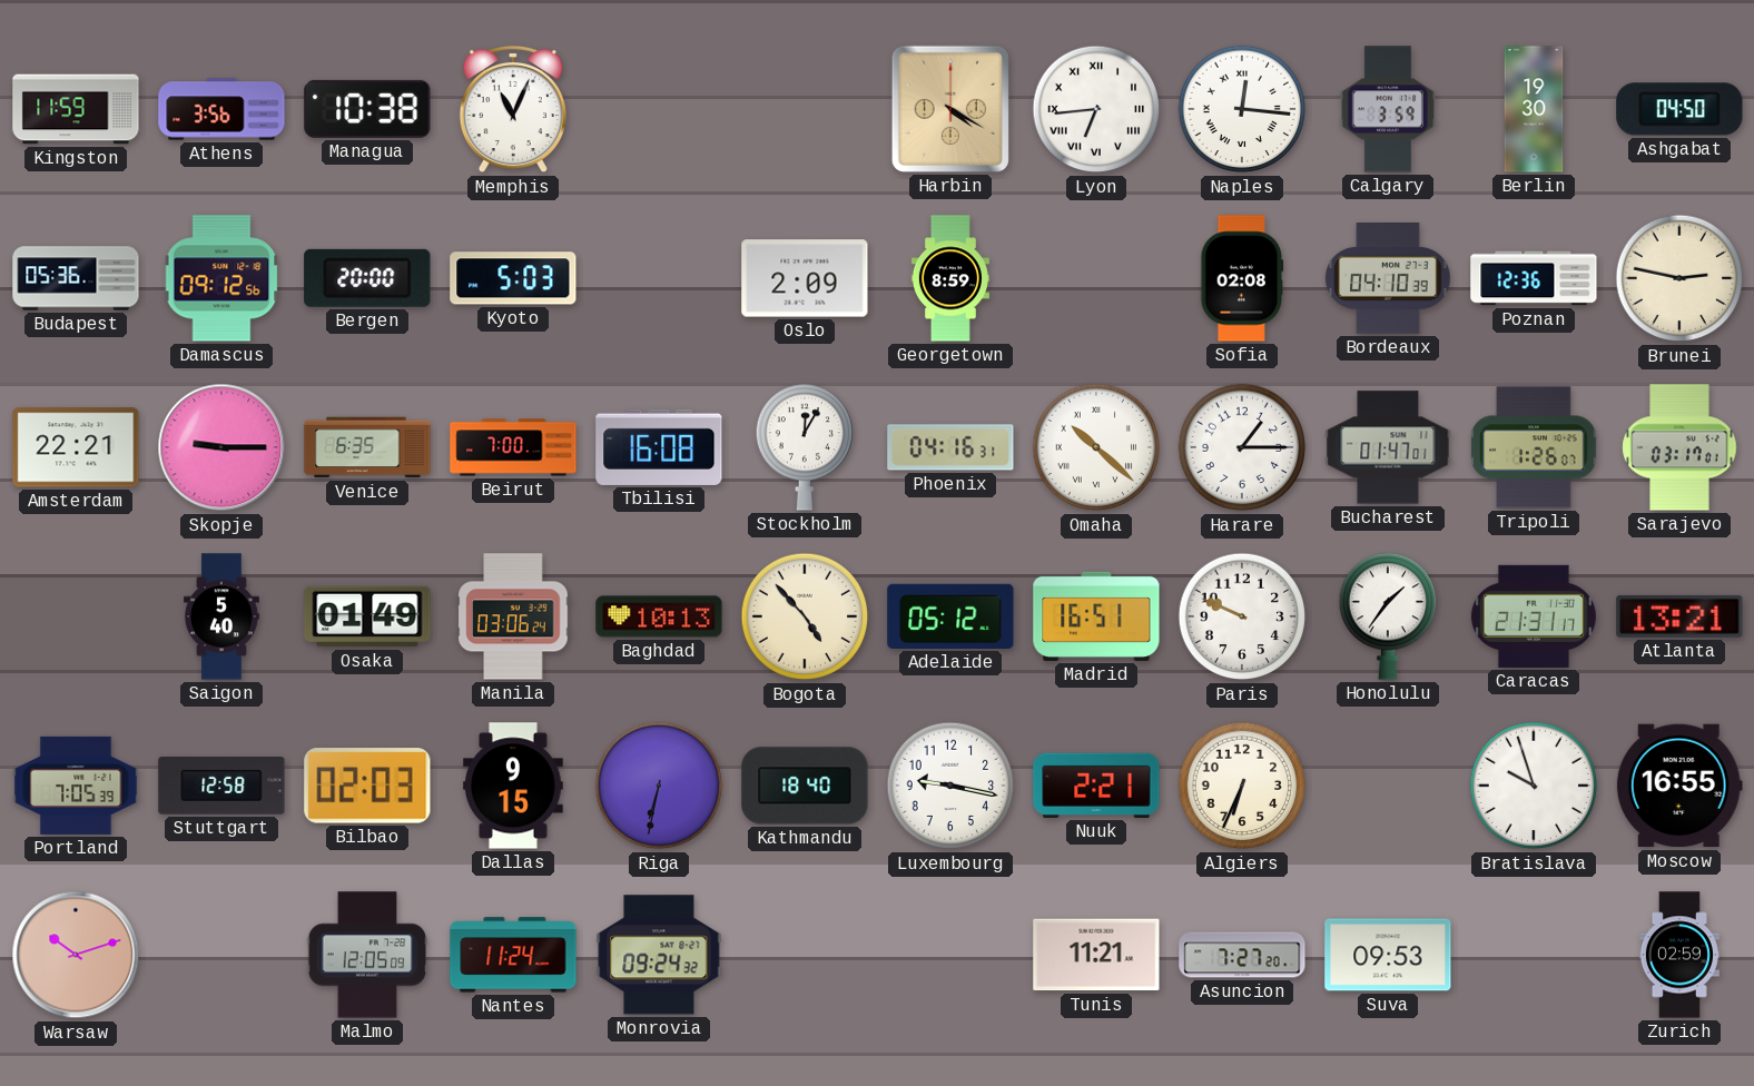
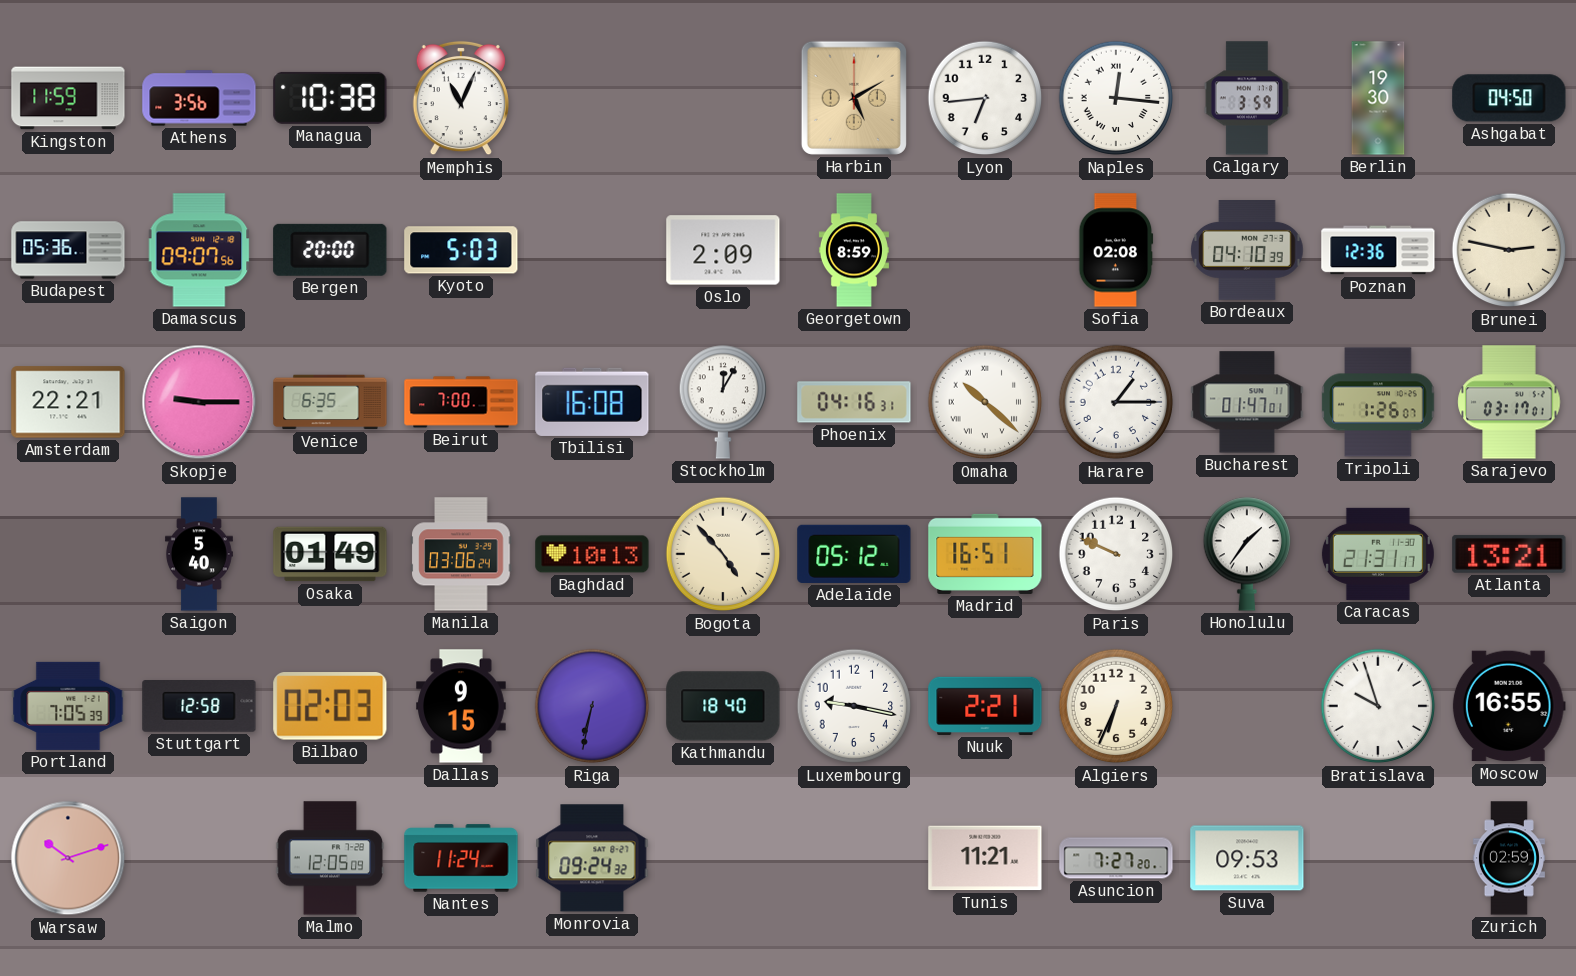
Harbin: 4:20 -> 5:10 (854, 98)
Lyon numerals: Roman -> Arabic (985, 98)
Damascus: 09:12 -> 09:07 (199, 250)
